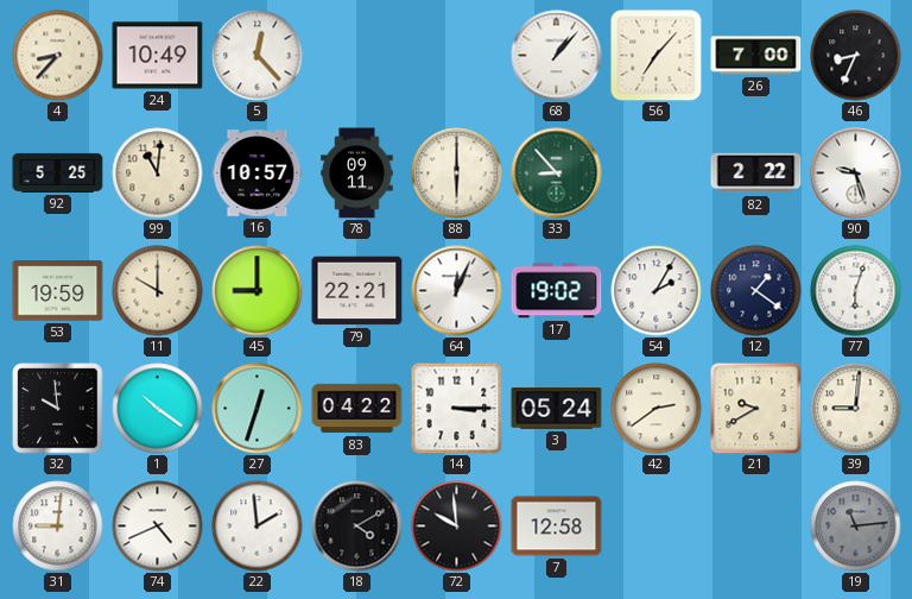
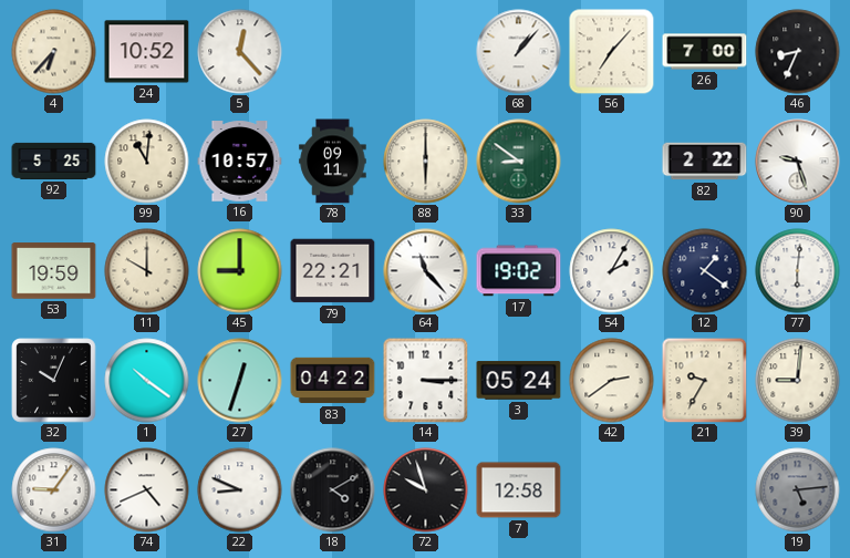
4: 8:37 -> 6:37 (54, 52)
24: 10:49 -> 10:52 (147, 52)
33: 8:53 -> 8:51 (519, 162)
64: 12:04 -> 11:23 (426, 271)
77: 6:03 -> 6:01 (798, 271)
32: 9:59 -> 10:04 (54, 381)
21: 9:40 -> 9:35 (704, 380)
31: 9:01 -> 9:06 (54, 490)
22: 1:59 -> 8:49 (240, 490)
72: 9:59 -> 9:57 (426, 490)
19: 11:14 -> 5:14 (798, 490)
